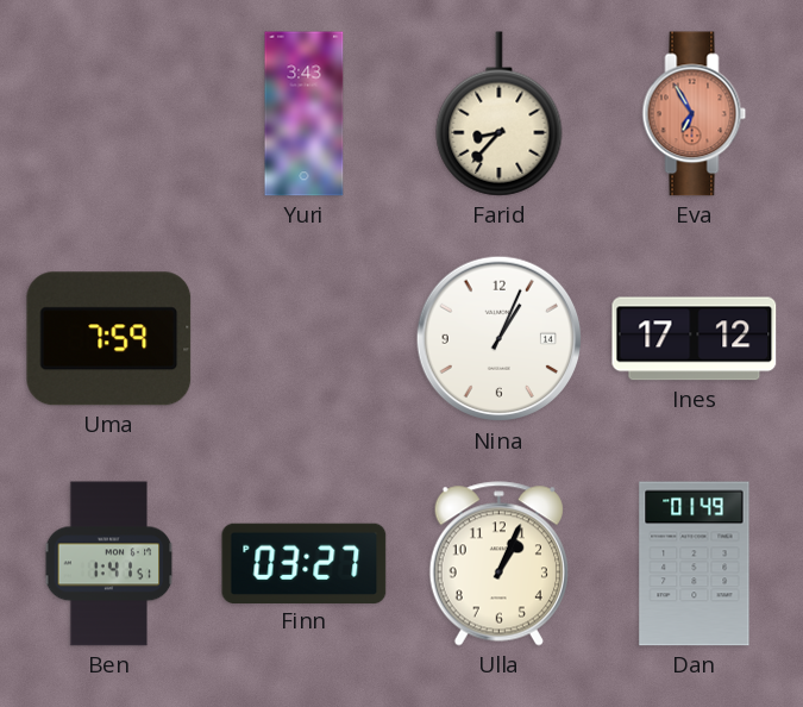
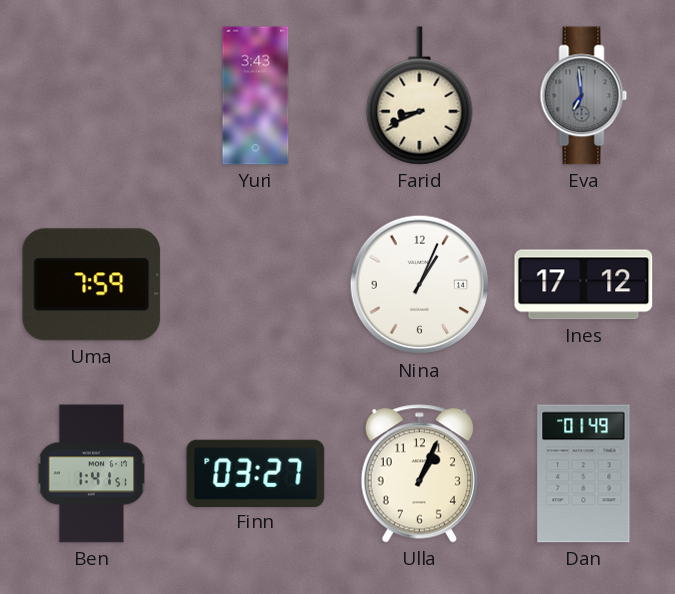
Farid: 8:37 -> 8:41 (420, 96)
Eva: 6:55 -> 6:59 (584, 96)
Eva dial: salmon -> grey (584, 96)
